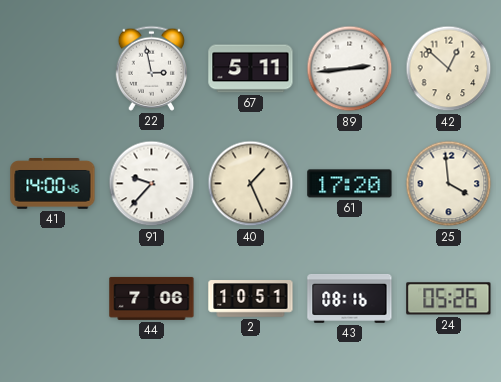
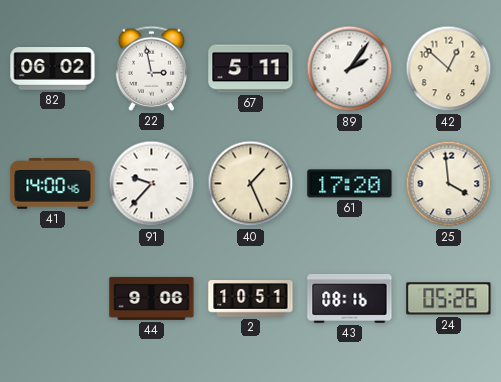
82: none -> 06:02 (53, 69)
89: 2:44 -> 2:06 (350, 69)
44: 7:06 -> 9:06 (152, 298)
